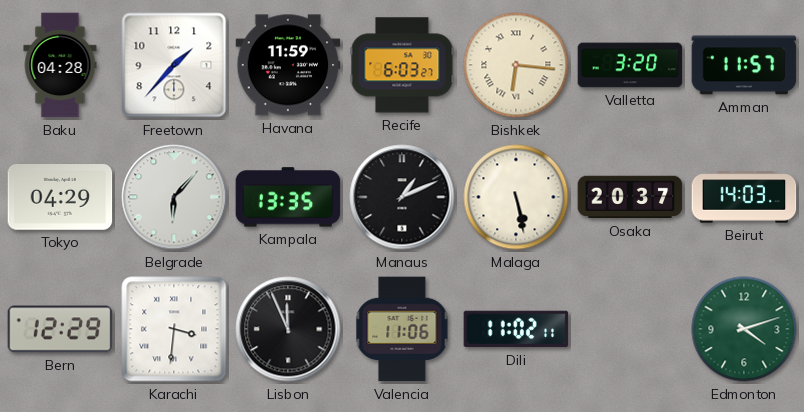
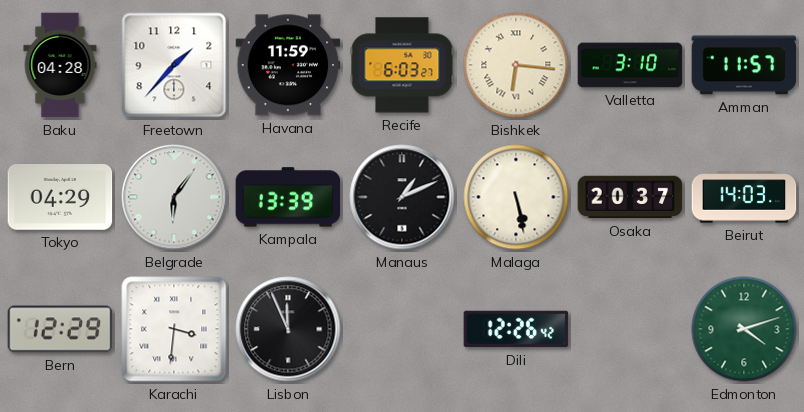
Valletta: 3:20 -> 3:10 (630, 65)
Belgrade: 6:07 -> 6:06 (174, 197)
Kampala: 13:35 -> 13:39 (288, 197)
Valencia: 11:06 -> none (402, 329)
Dili: 11:02 -> 12:26 (516, 329)
